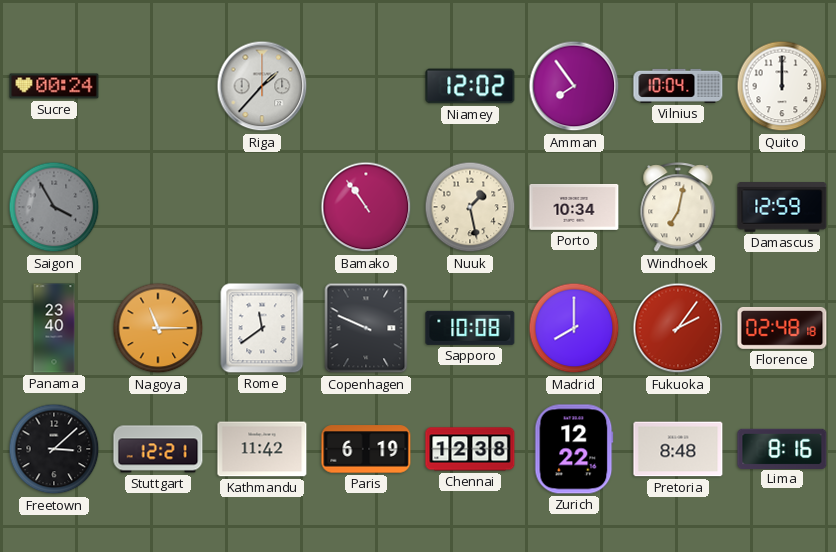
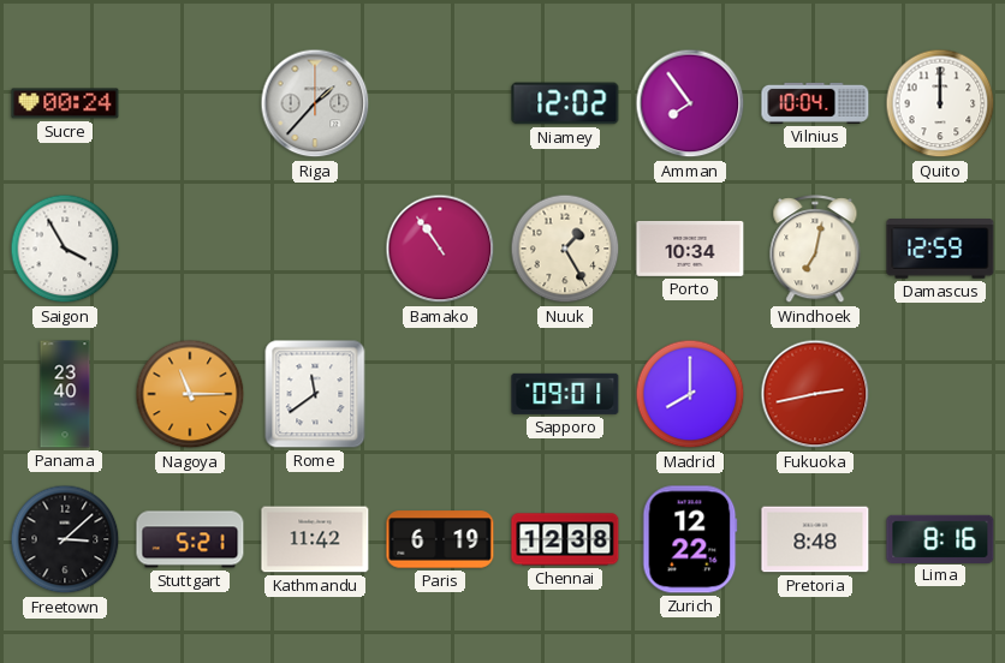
Saigon dial: grey -> white (65, 249)
Nuuk: 1:28 -> 1:25 (565, 249)
Copenhagen: 9:49 -> none (366, 328)
Sapporo: 10:08 -> 09:01 (565, 394)
Fukuoka: 2:06 -> 2:43 (815, 394)
Florence: 02:48 -> none (782, 328)
Stuttgart: 12:21 -> 5:21 (190, 539)
